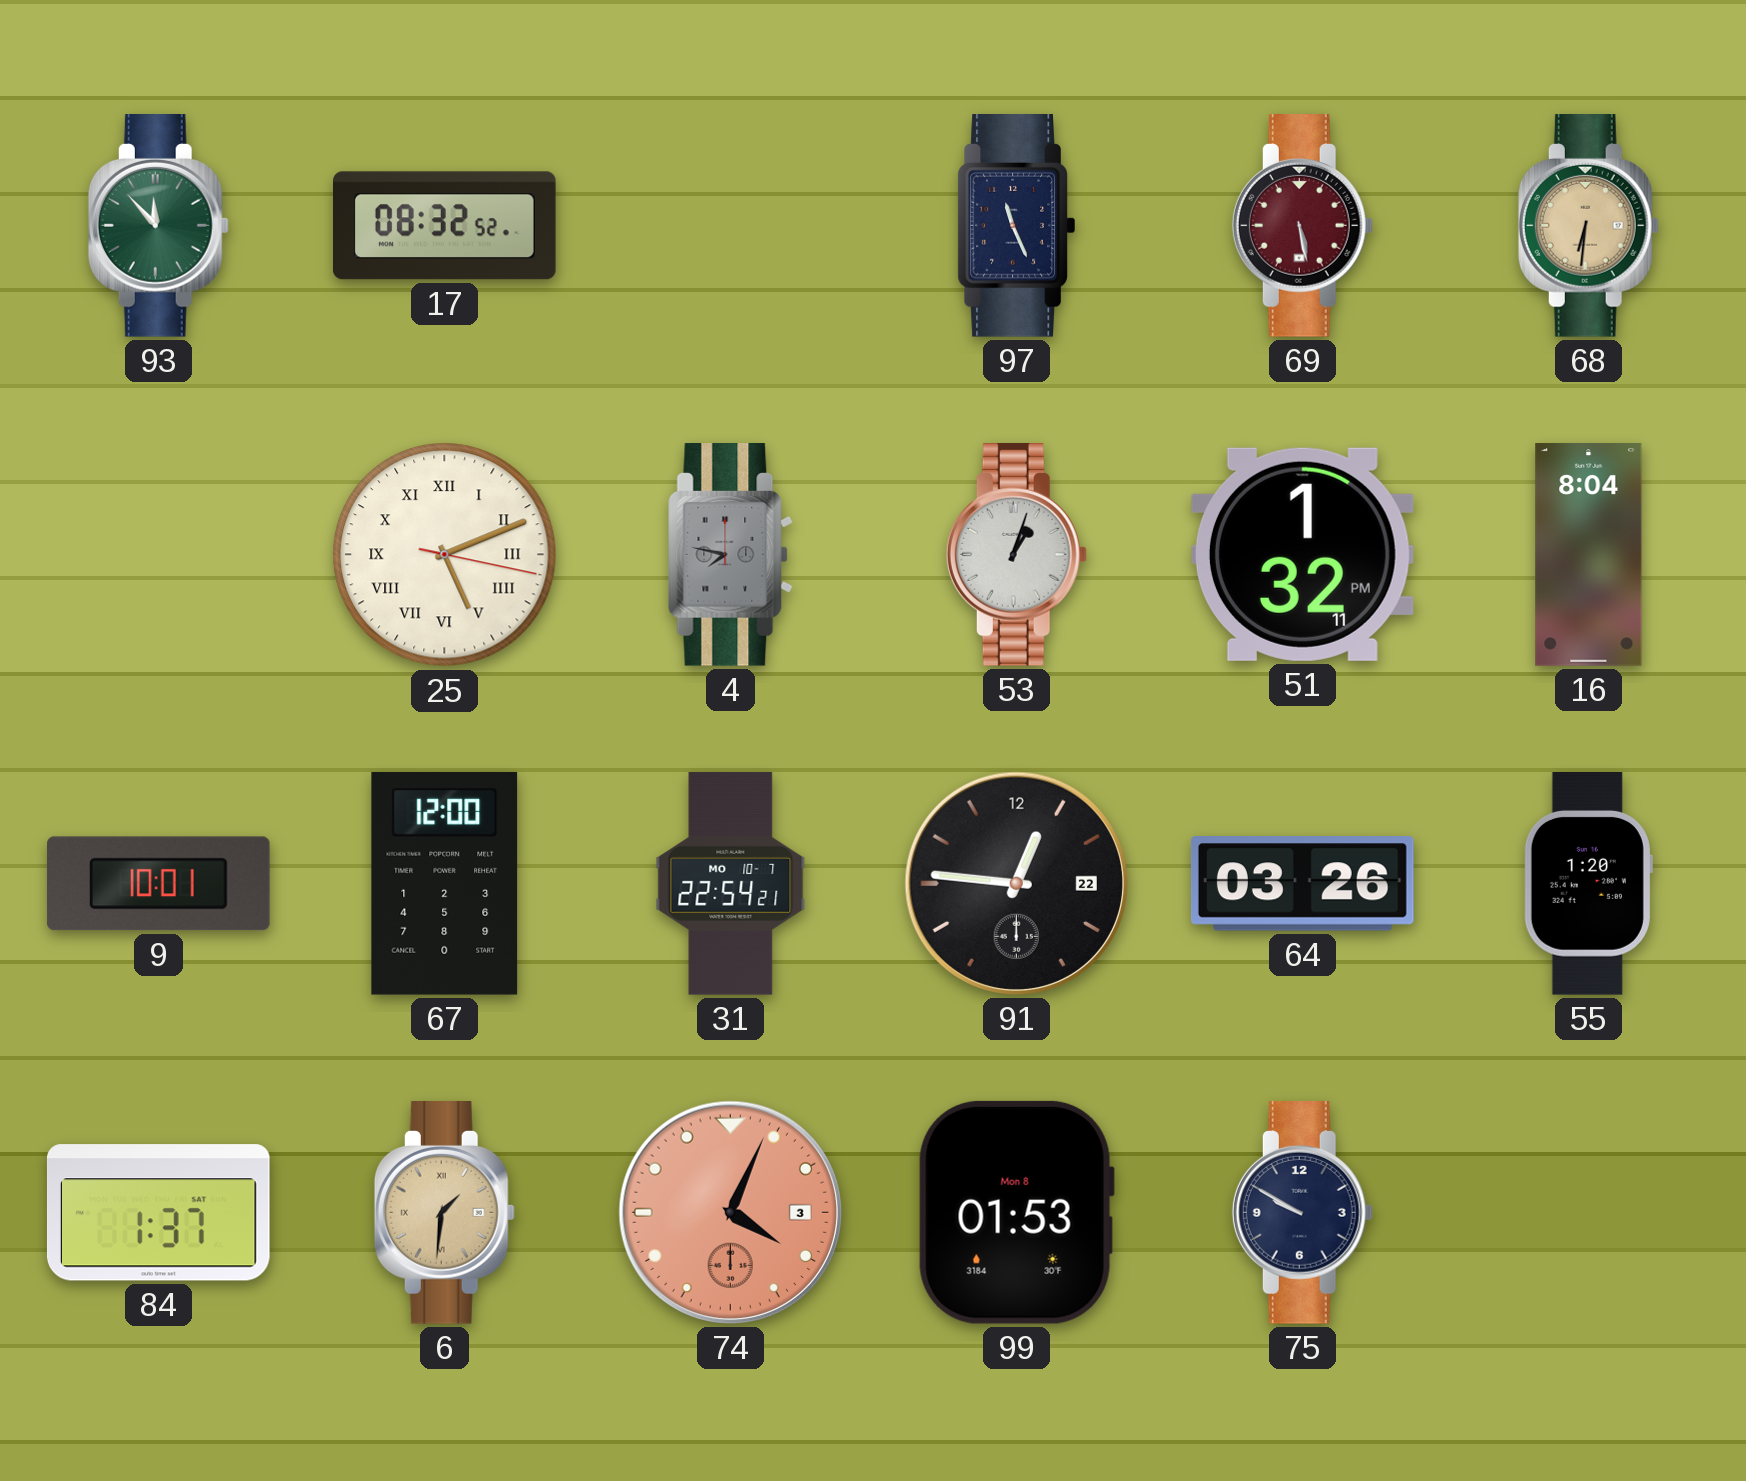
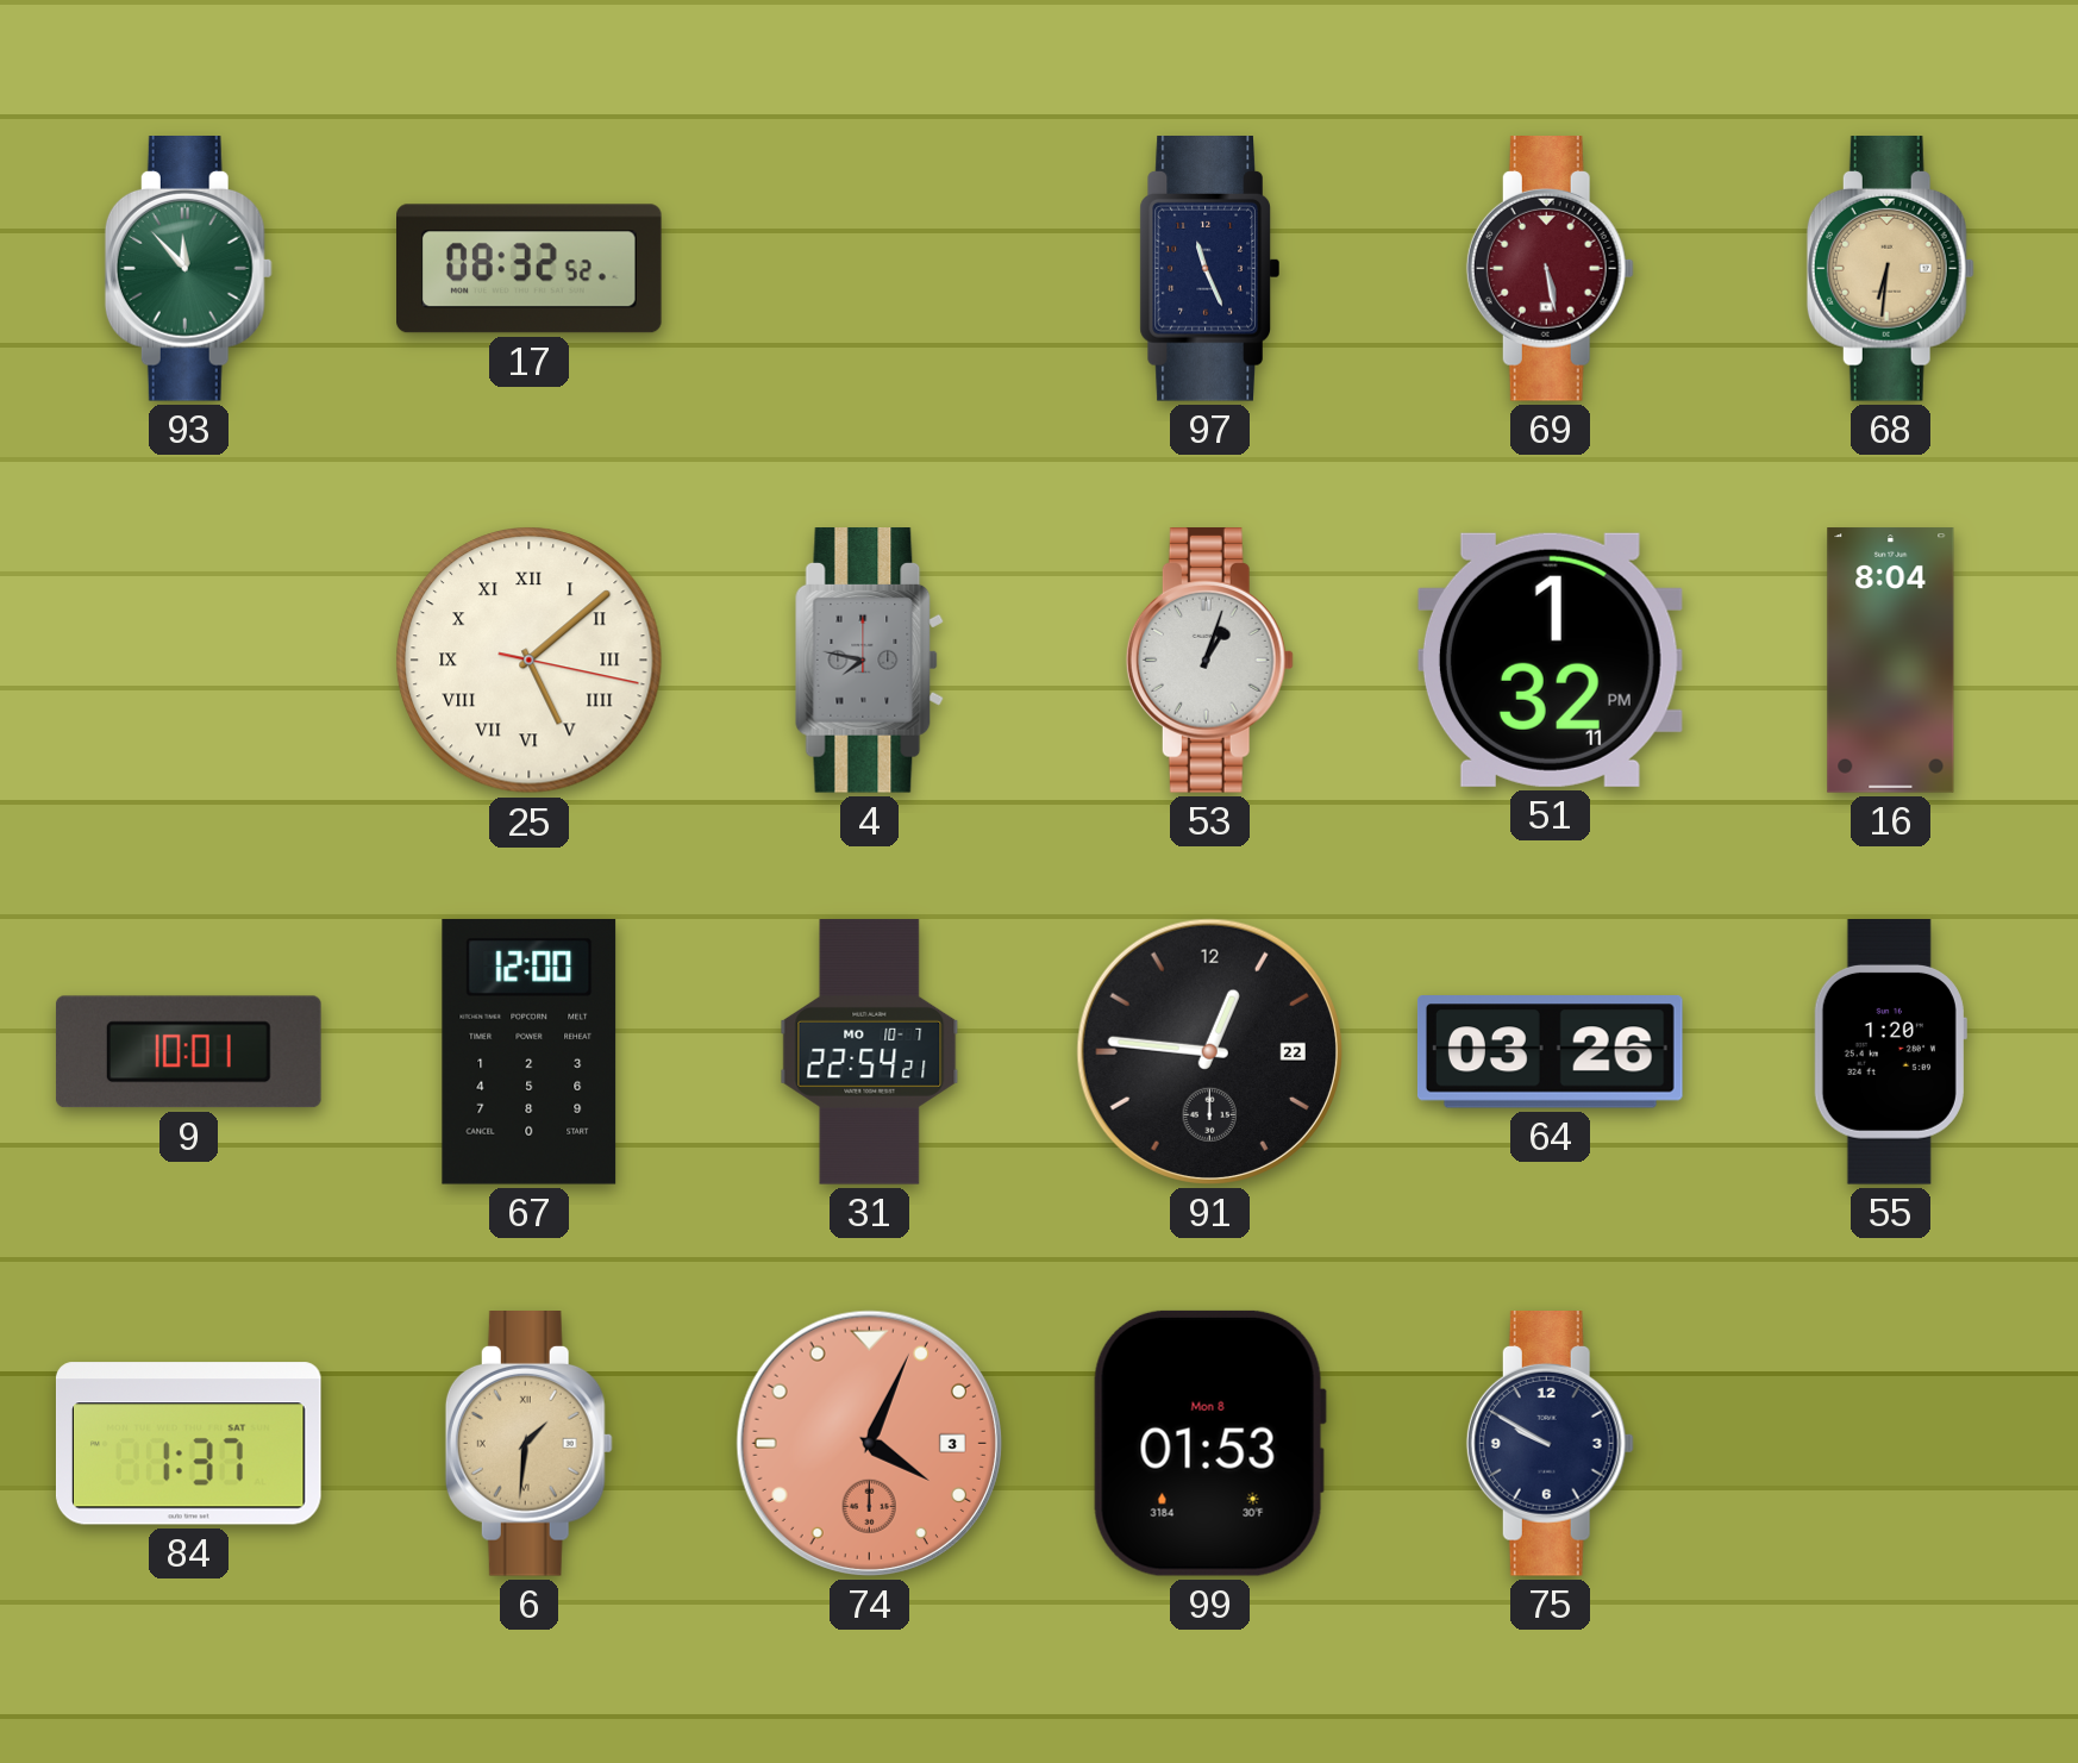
25: 5:11 -> 5:08 (530, 661)
